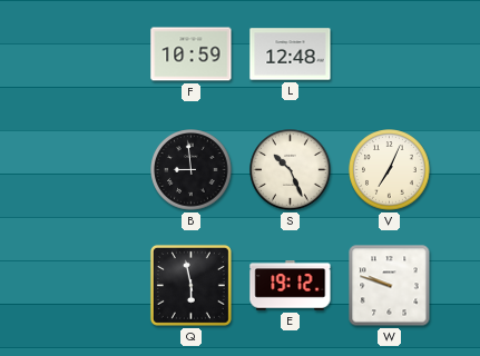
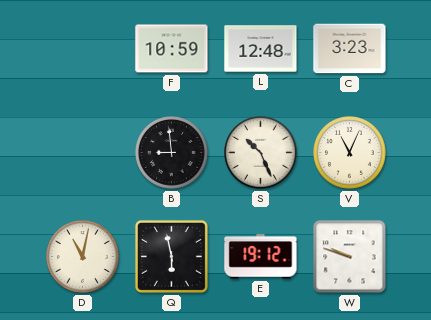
C: none -> 3:23 (350, 49)
V: 7:04 -> 11:04 (350, 153)
D: none -> 11:02 (83, 257)
